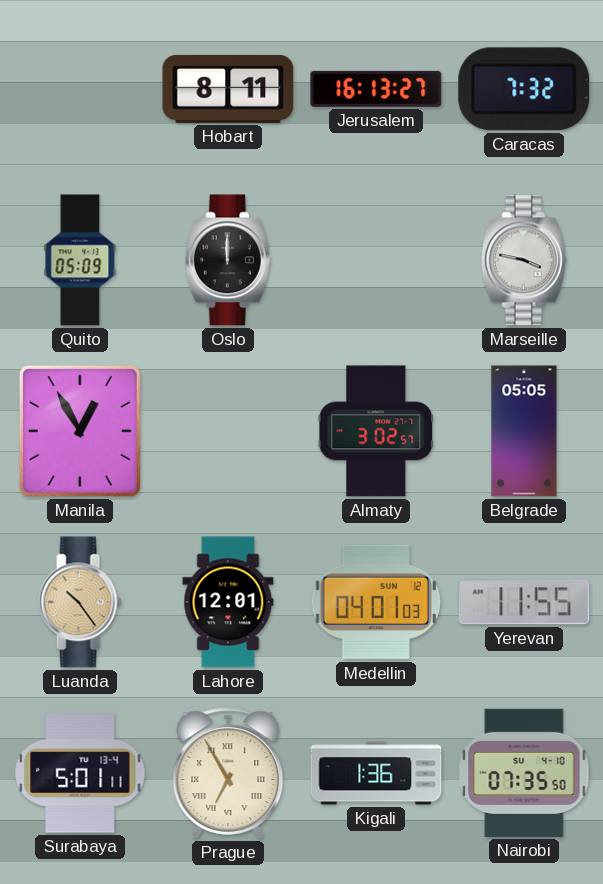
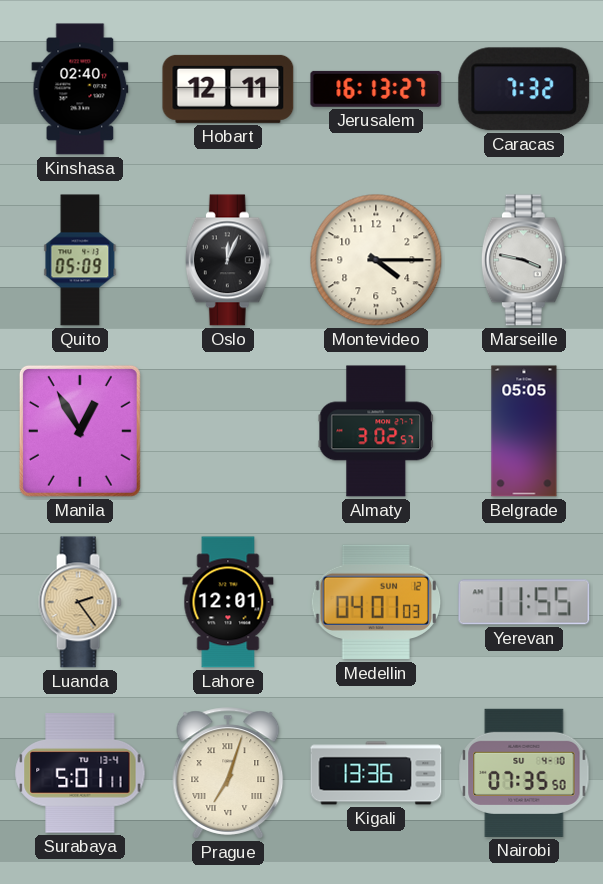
Kinshasa: none -> 02:40 (80, 89)
Hobart: 8:11 -> 12:11 (228, 89)
Oslo: 12:00 -> 12:04 (228, 260)
Montevideo: none -> 4:15 (376, 260)
Luanda: 10:24 -> 2:24 (80, 602)
Prague: 6:55 -> 7:03 (228, 773)
Kigali: 1:36 -> 13:36 (376, 773)
